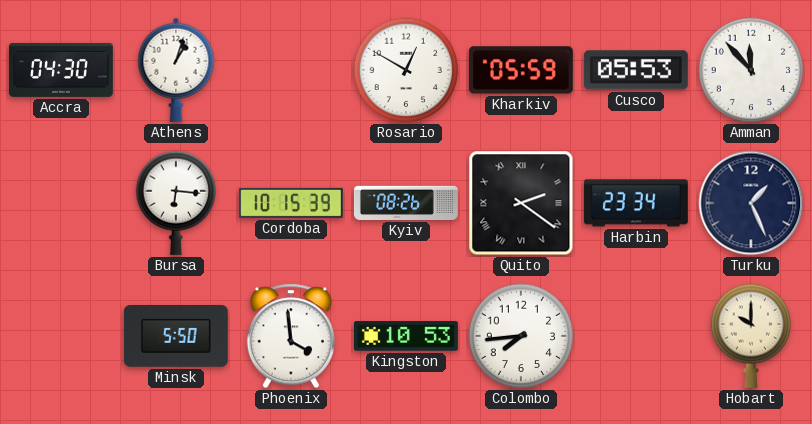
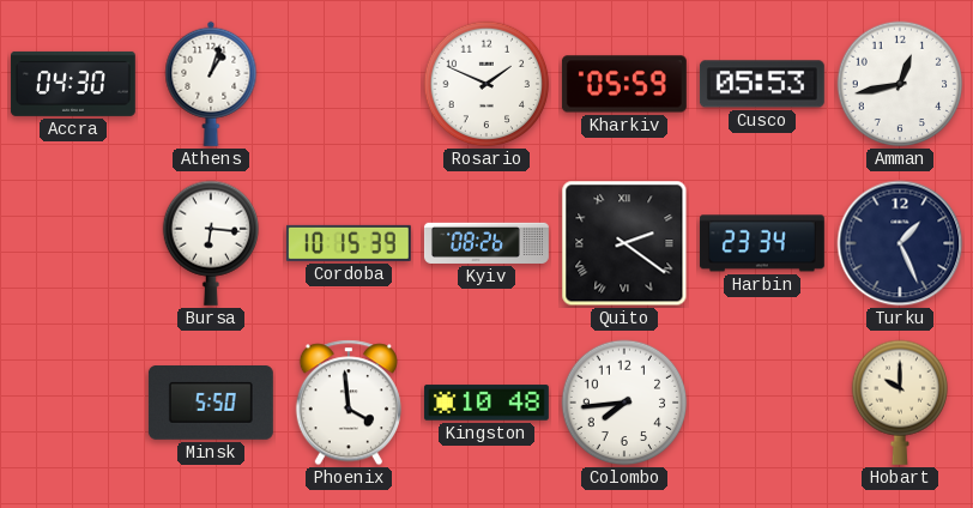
Rosario: 12:50 -> 1:49 (486, 84)
Amman: 11:53 -> 12:43 (900, 84)
Kingston: 10:53 -> 10:48 (486, 403)
